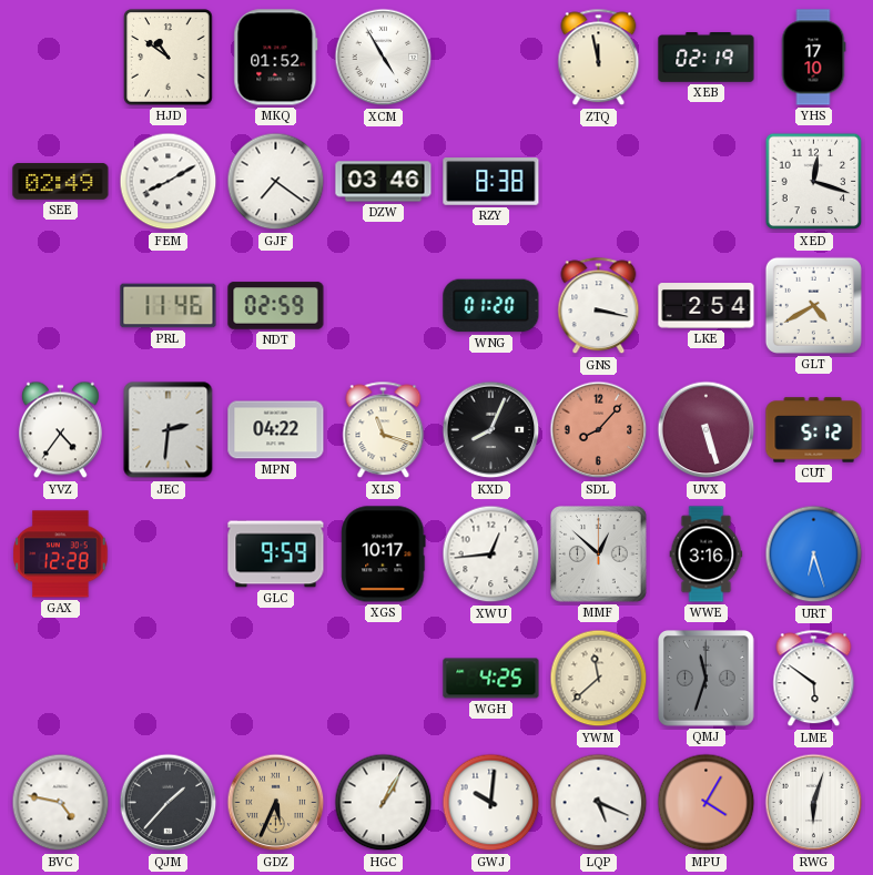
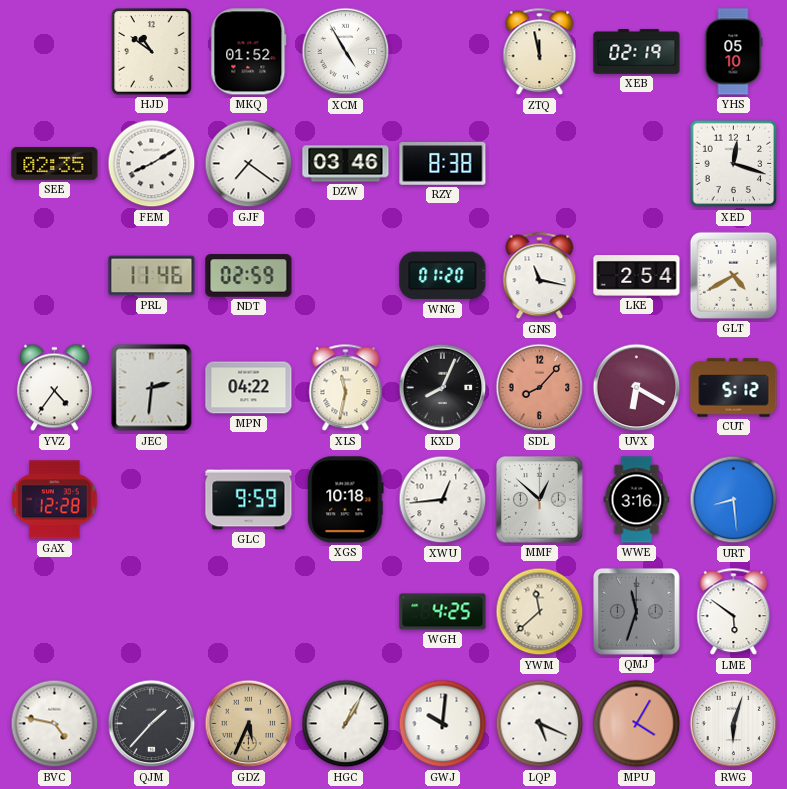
YHS: 17:10 -> 05:10 (733, 52)
SEE: 02:49 -> 02:35 (55, 164)
GNS: 3:17 -> 11:17 (540, 276)
XLS: 11:18 -> 11:32 (346, 388)
UVX: 5:27 -> 6:20 (637, 388)
XGS: 10:17 -> 10:18 (346, 500)
URT: 6:27 -> 8:29 (734, 500)
